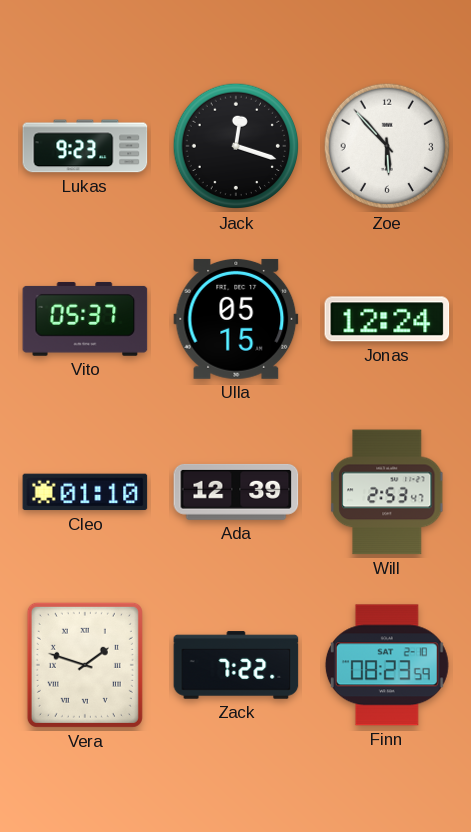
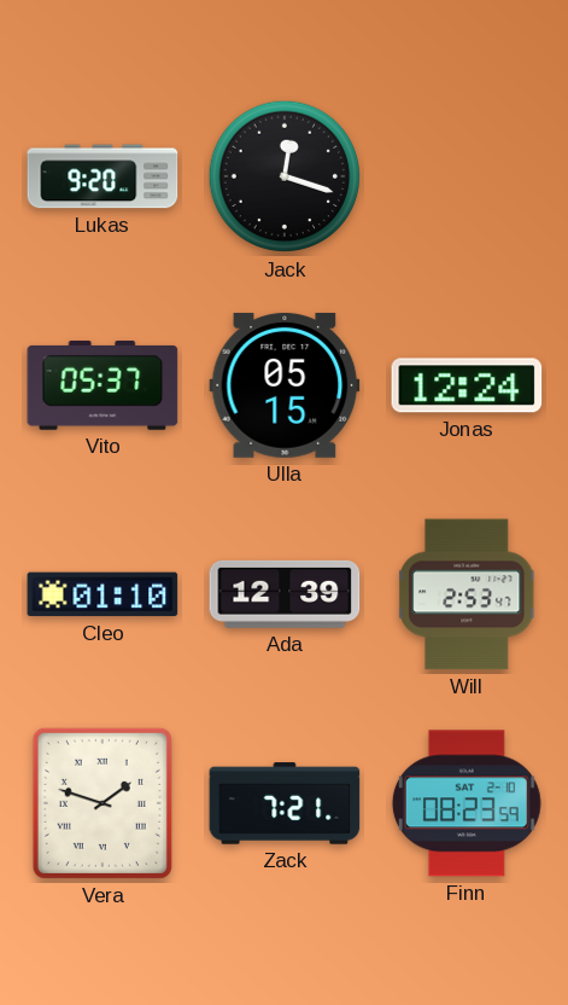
Lukas: 9:23 -> 9:20 (103, 176)
Zoe: 5:53 -> none (387, 146)
Zack: 7:22 -> 7:21 (285, 803)
